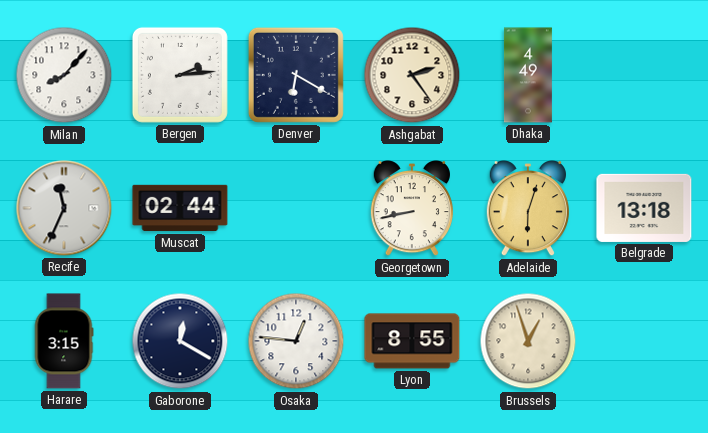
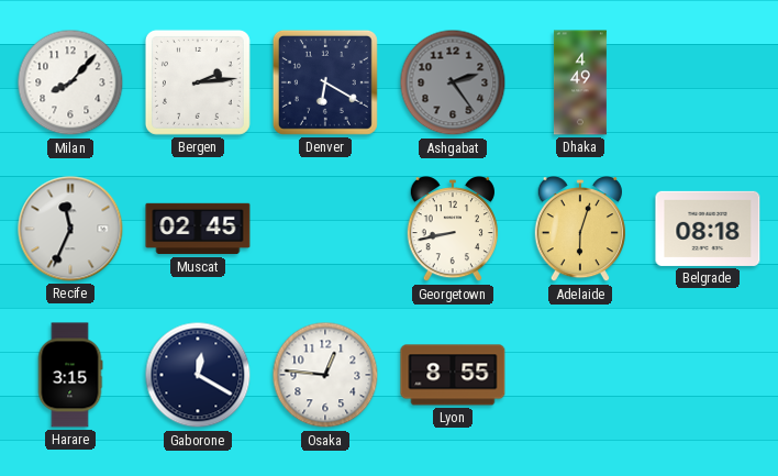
Ashgabat dial: cream -> grey (453, 82)
Muscat: 02:44 -> 02:45 (198, 229)
Belgrade: 13:18 -> 08:18 (708, 229)
Brussels: 12:57 -> none (528, 341)
